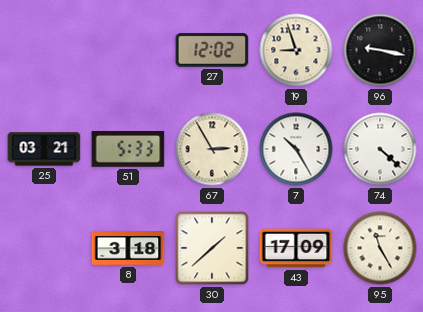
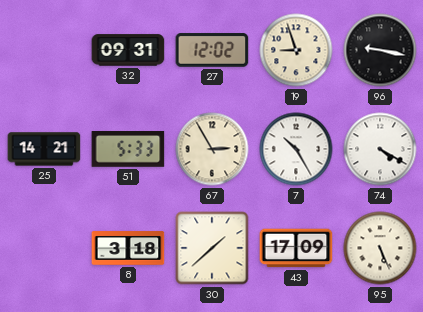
32: none -> 09:31 (128, 50)
25: 03:21 -> 14:21 (44, 149)
74: 4:22 -> 4:20 (380, 149)
95: 11:25 -> 5:26 (380, 248)
